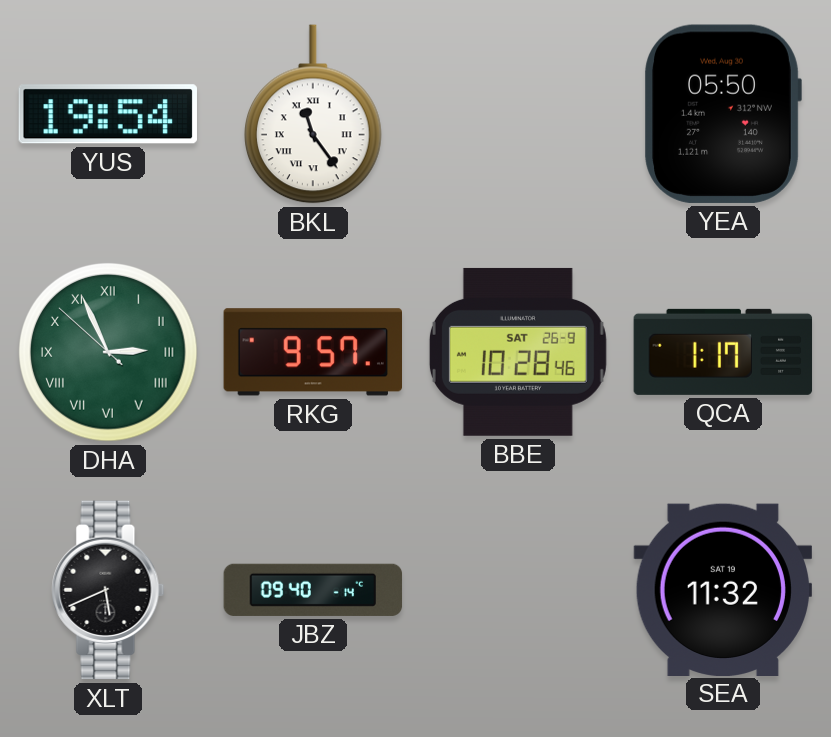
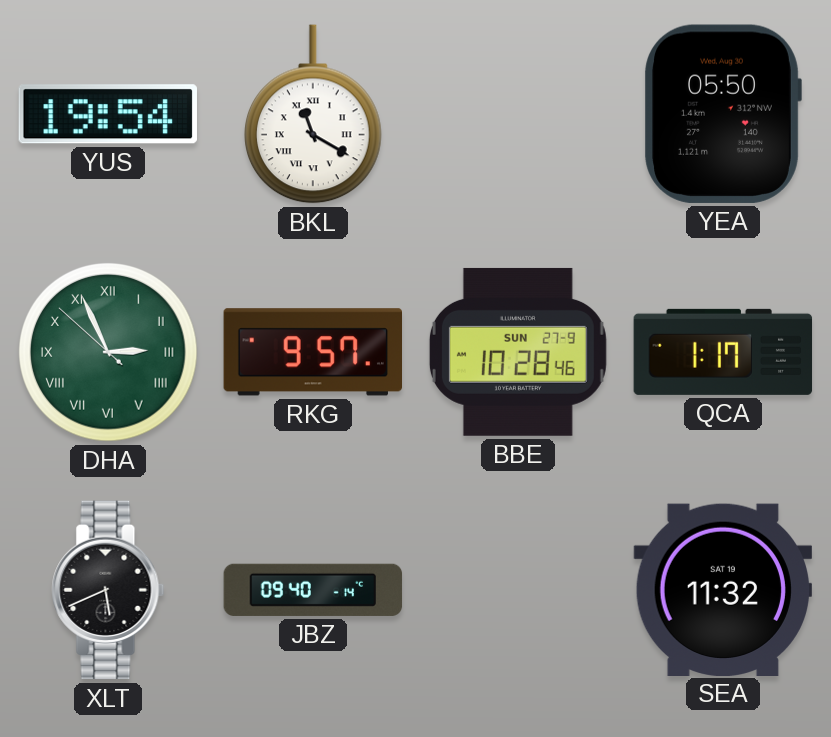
BKL: 11:24 -> 11:20 (314, 114)
BBE date: SAT 26-9 -> SUN 27-9 (518, 352)
